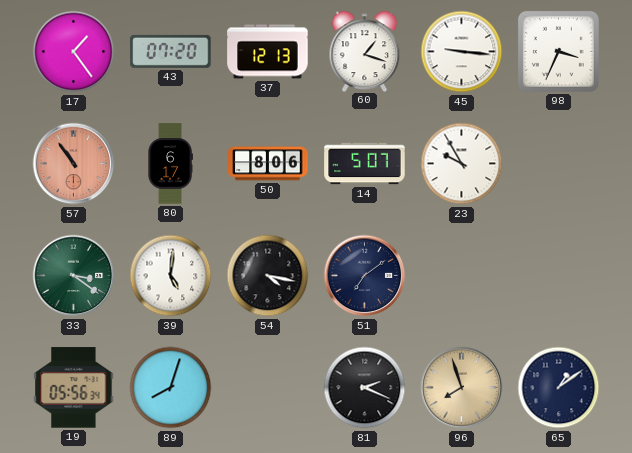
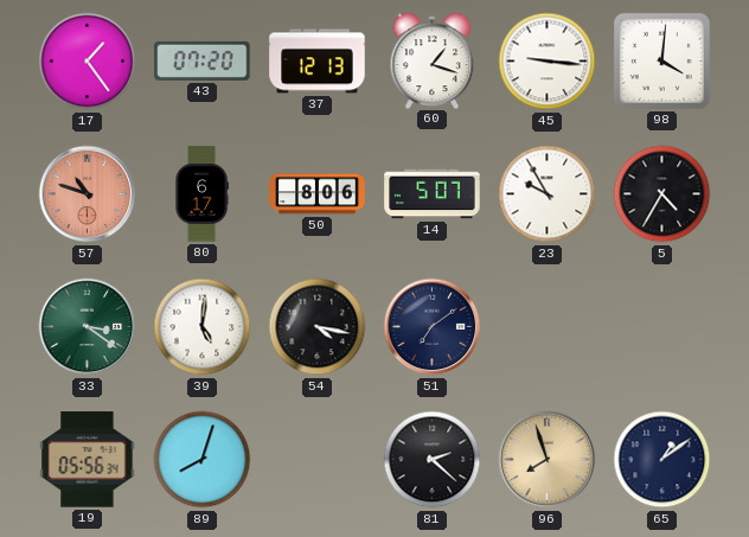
98: 3:34 -> 4:01 (661, 60)
57: 10:54 -> 10:48 (88, 194)
5: none -> 4:35 (662, 194)
81: 2:19 -> 2:22 (433, 460)
